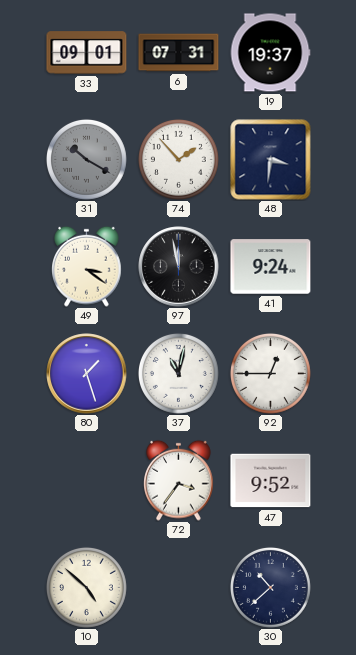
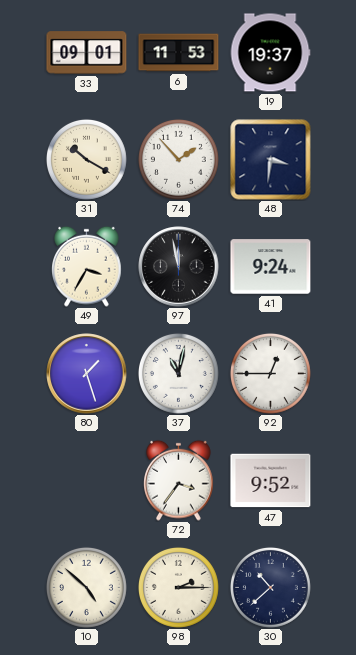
6: 07:31 -> 11:53 (179, 53)
31 dial: grey -> cream (86, 159)
49: 3:21 -> 3:35 (87, 266)
98: none -> 2:15 (178, 587)
